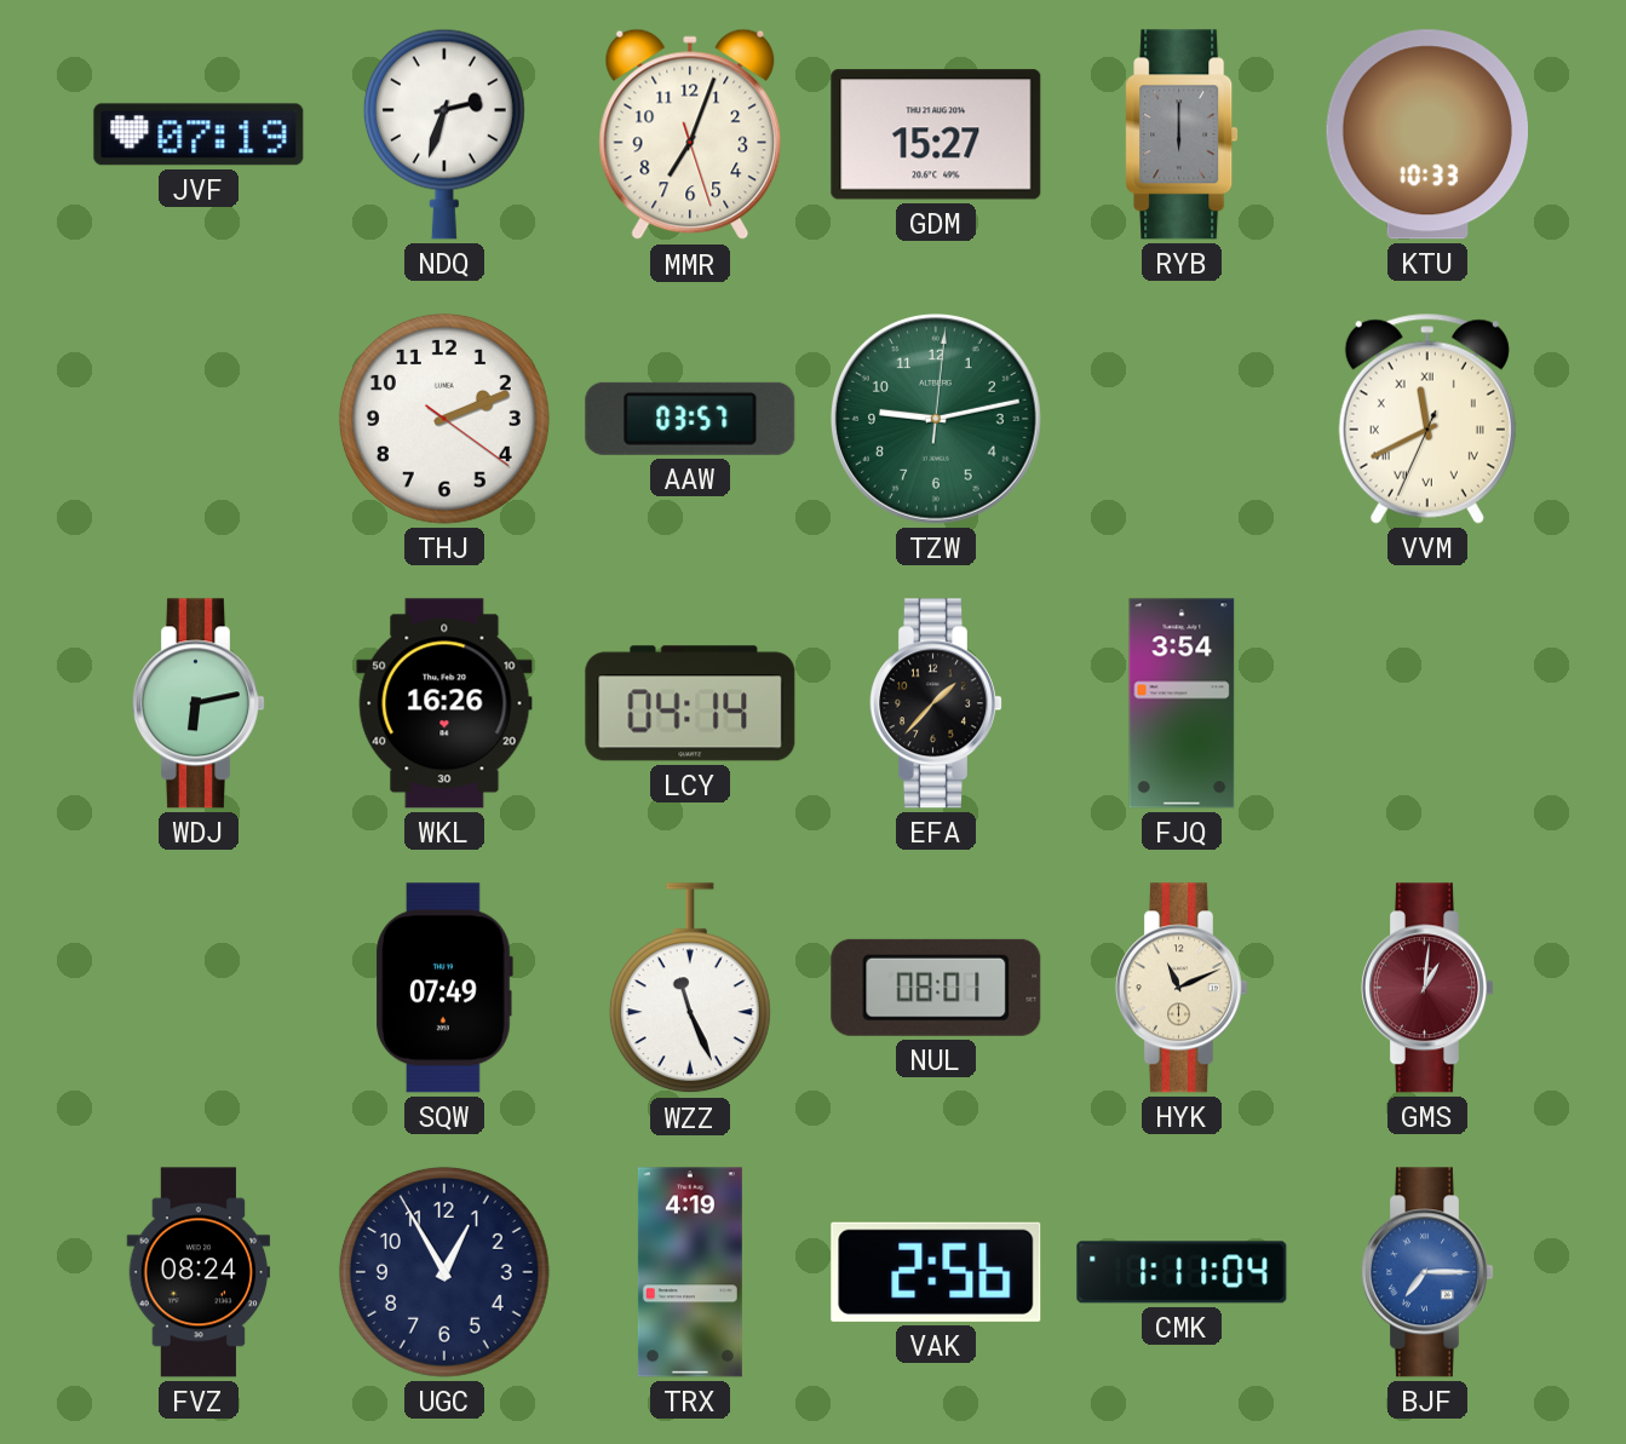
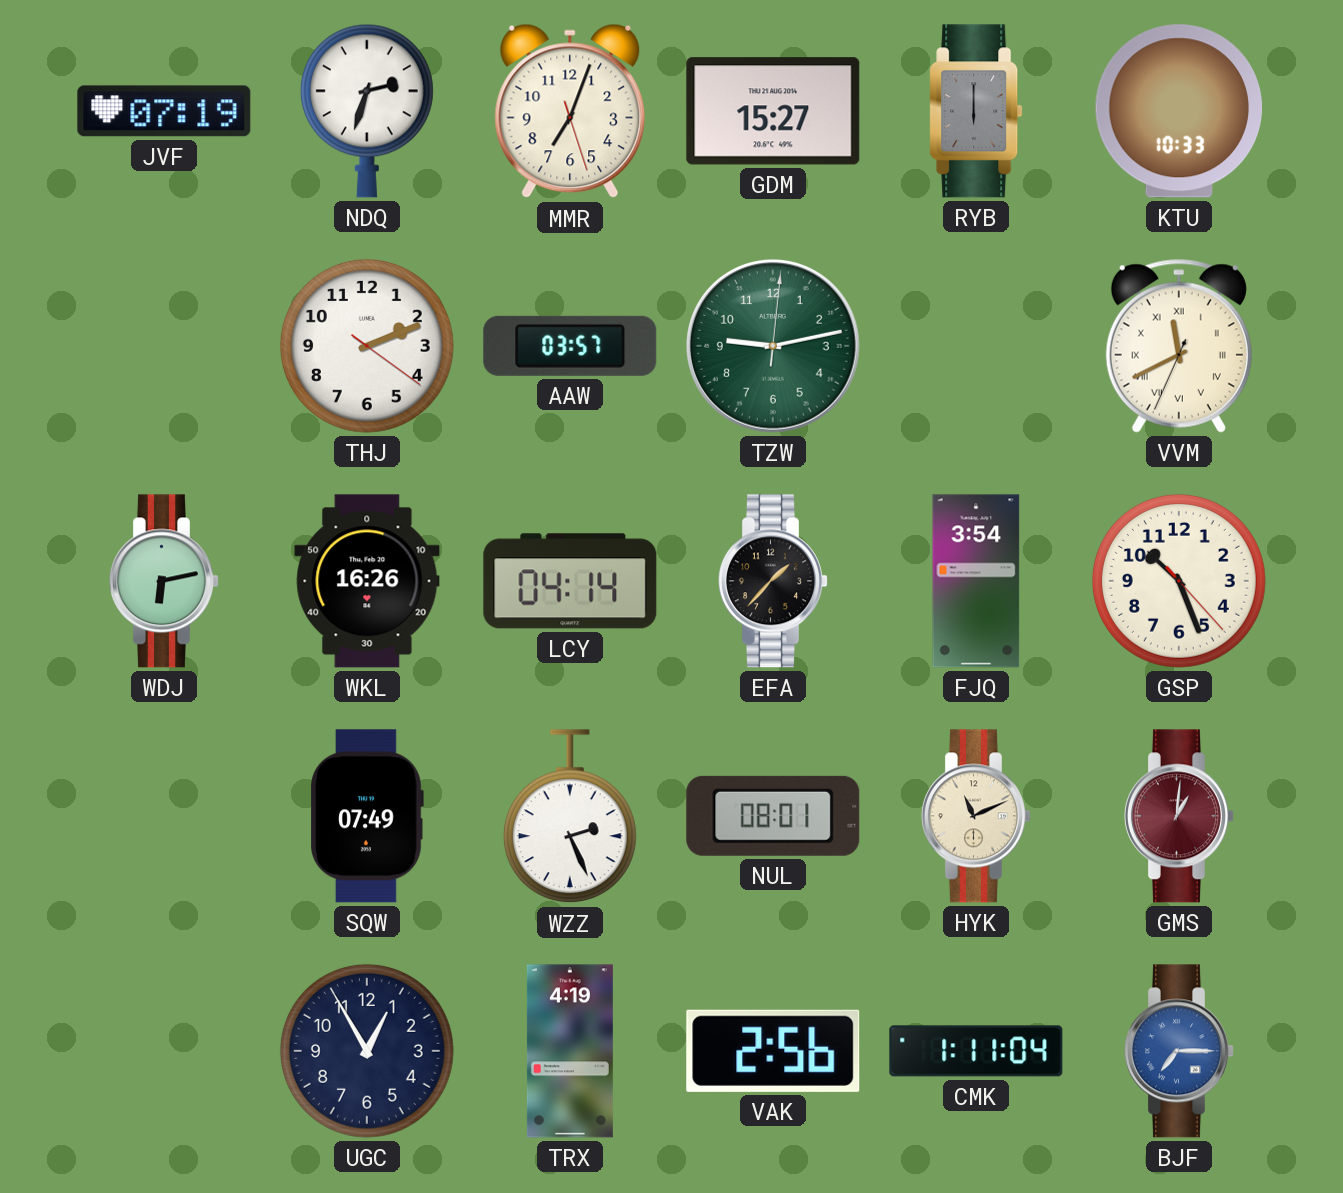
GSP: none -> 10:26 (1179, 581)
WZZ: 11:26 -> 2:26 (570, 817)
FVZ: 08:24 -> none (199, 1272)
